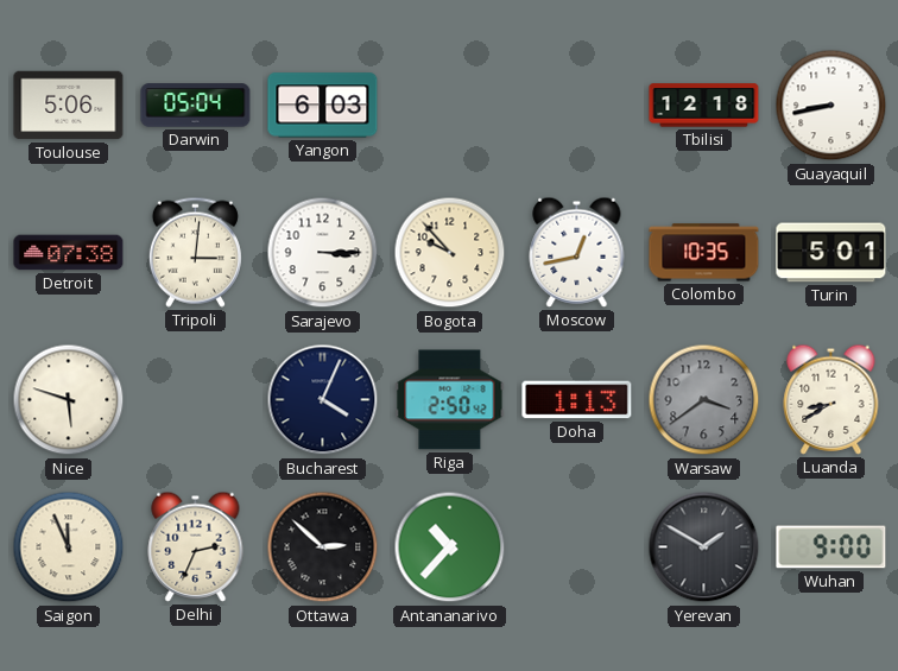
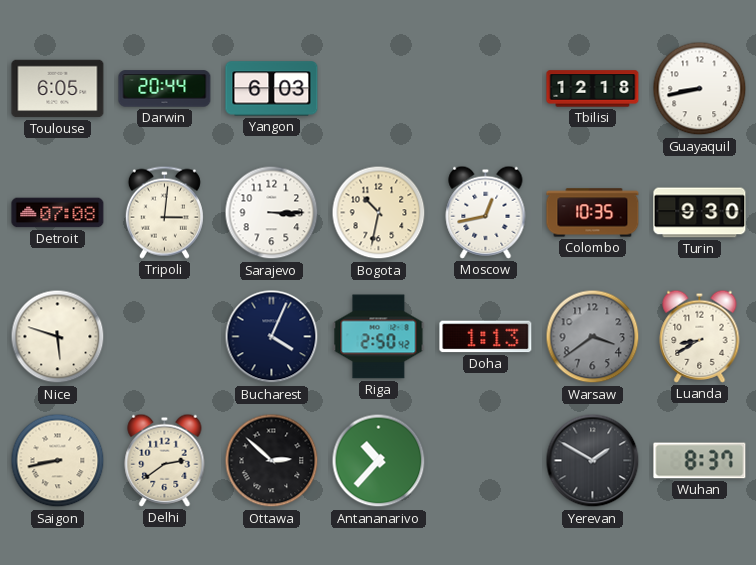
Toulouse: 5:06 -> 6:05 (58, 89)
Darwin: 05:04 -> 20:44 (165, 89)
Detroit: 07:38 -> 07:08 (58, 213)
Bogota: 9:53 -> 10:32 (379, 213)
Turin: 5:01 -> 9:30 (700, 213)
Saigon: 11:56 -> 8:43 (58, 461)
Delhi: 2:34 -> 2:39 (165, 460)
Wuhan: 9:00 -> 8:37 (700, 461)
